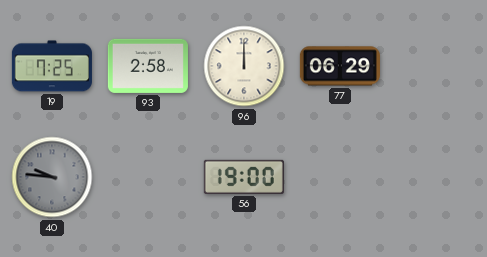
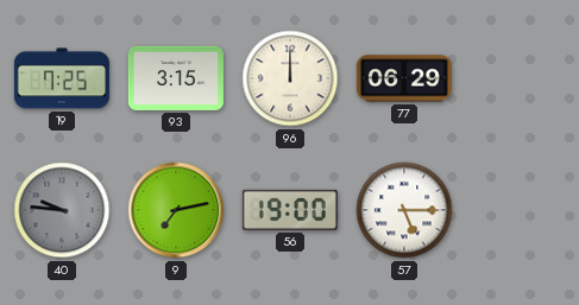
93: 2:58 -> 3:15 (176, 78)
9: none -> 7:13 (176, 210)
57: none -> 5:15 (404, 210)
